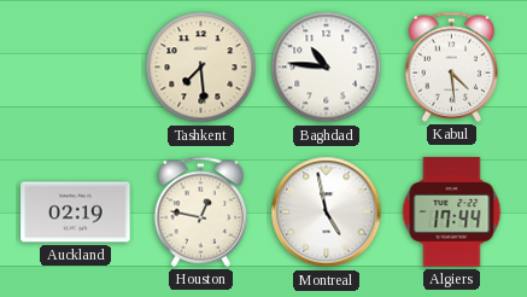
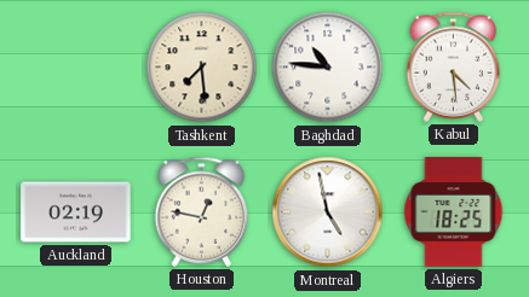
Algiers: 17:44 -> 18:25 (454, 212)
